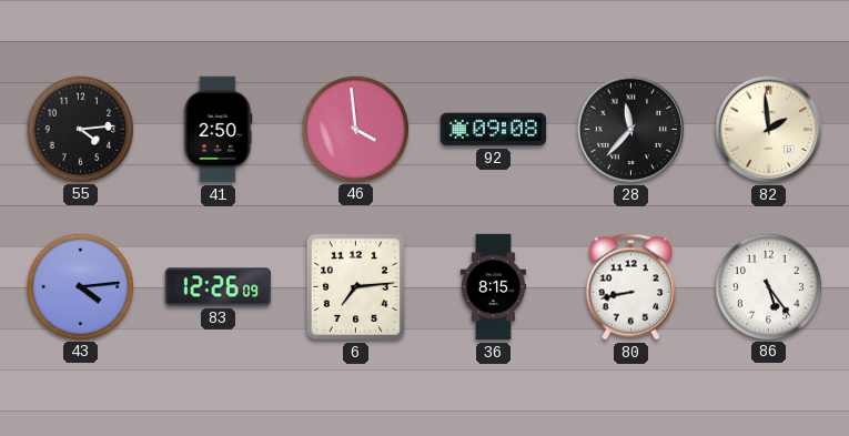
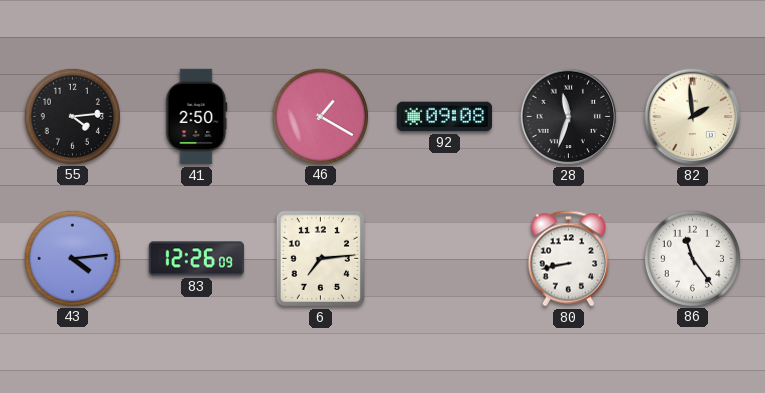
46: 3:59 -> 1:20 (320, 116)
28: 11:37 -> 11:33 (569, 117)
36: 8:15 -> none (494, 287)
86: 5:24 -> 11:24 (692, 258)
